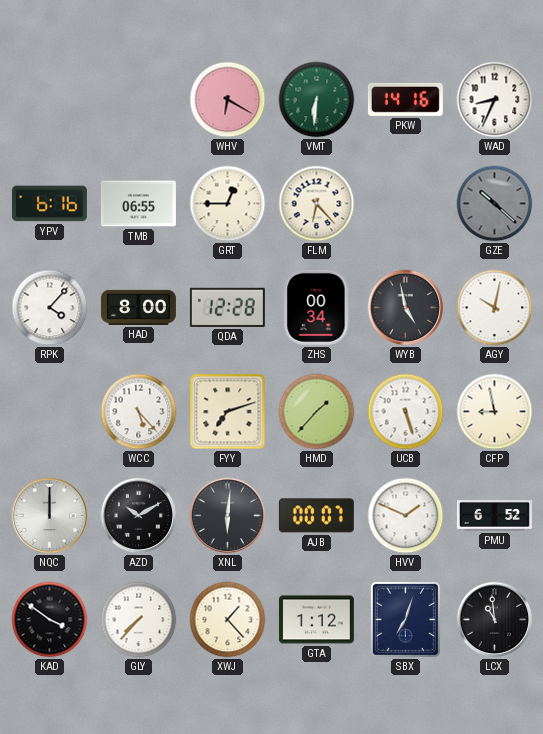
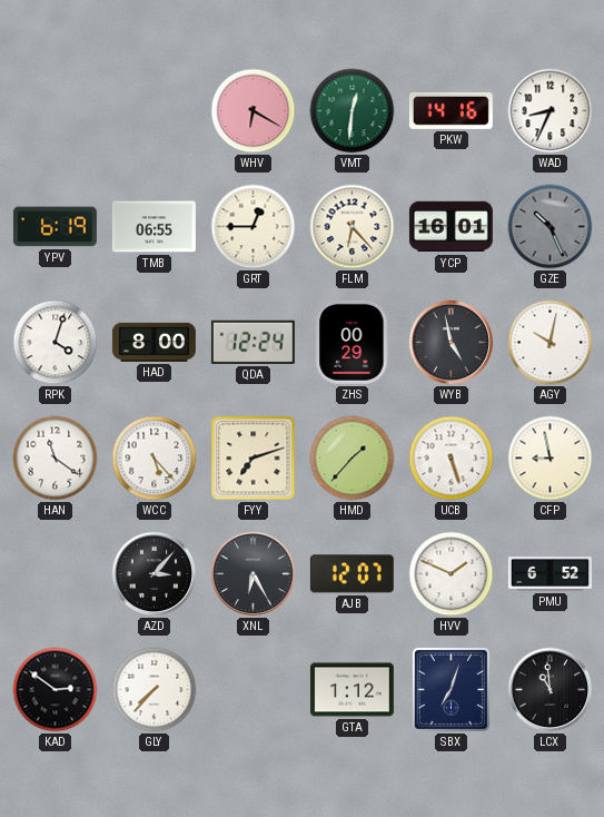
VMT: 6:31 -> 12:31 (353, 111)
YPV: 6:16 -> 6:19 (55, 227)
YCP: none -> 16:01 (450, 227)
GZE: 10:22 -> 10:26 (551, 227)
RPK: 4:07 -> 4:03 (56, 343)
QDA: 12:28 -> 12:24 (253, 342)
ZHS: 00:34 -> 00:29 (353, 342)
HAN: none -> 11:21 (56, 459)
NQC: 12:00 -> none (50, 516)
AZD: 10:10 -> 3:07 (155, 574)
XNL: 6:01 -> 6:25 (254, 574)
AJB: 00:07 -> 12:07 (351, 574)
KAD: 3:51 -> 2:51 (56, 690)
XWJ: 1:23 -> none (228, 620)
